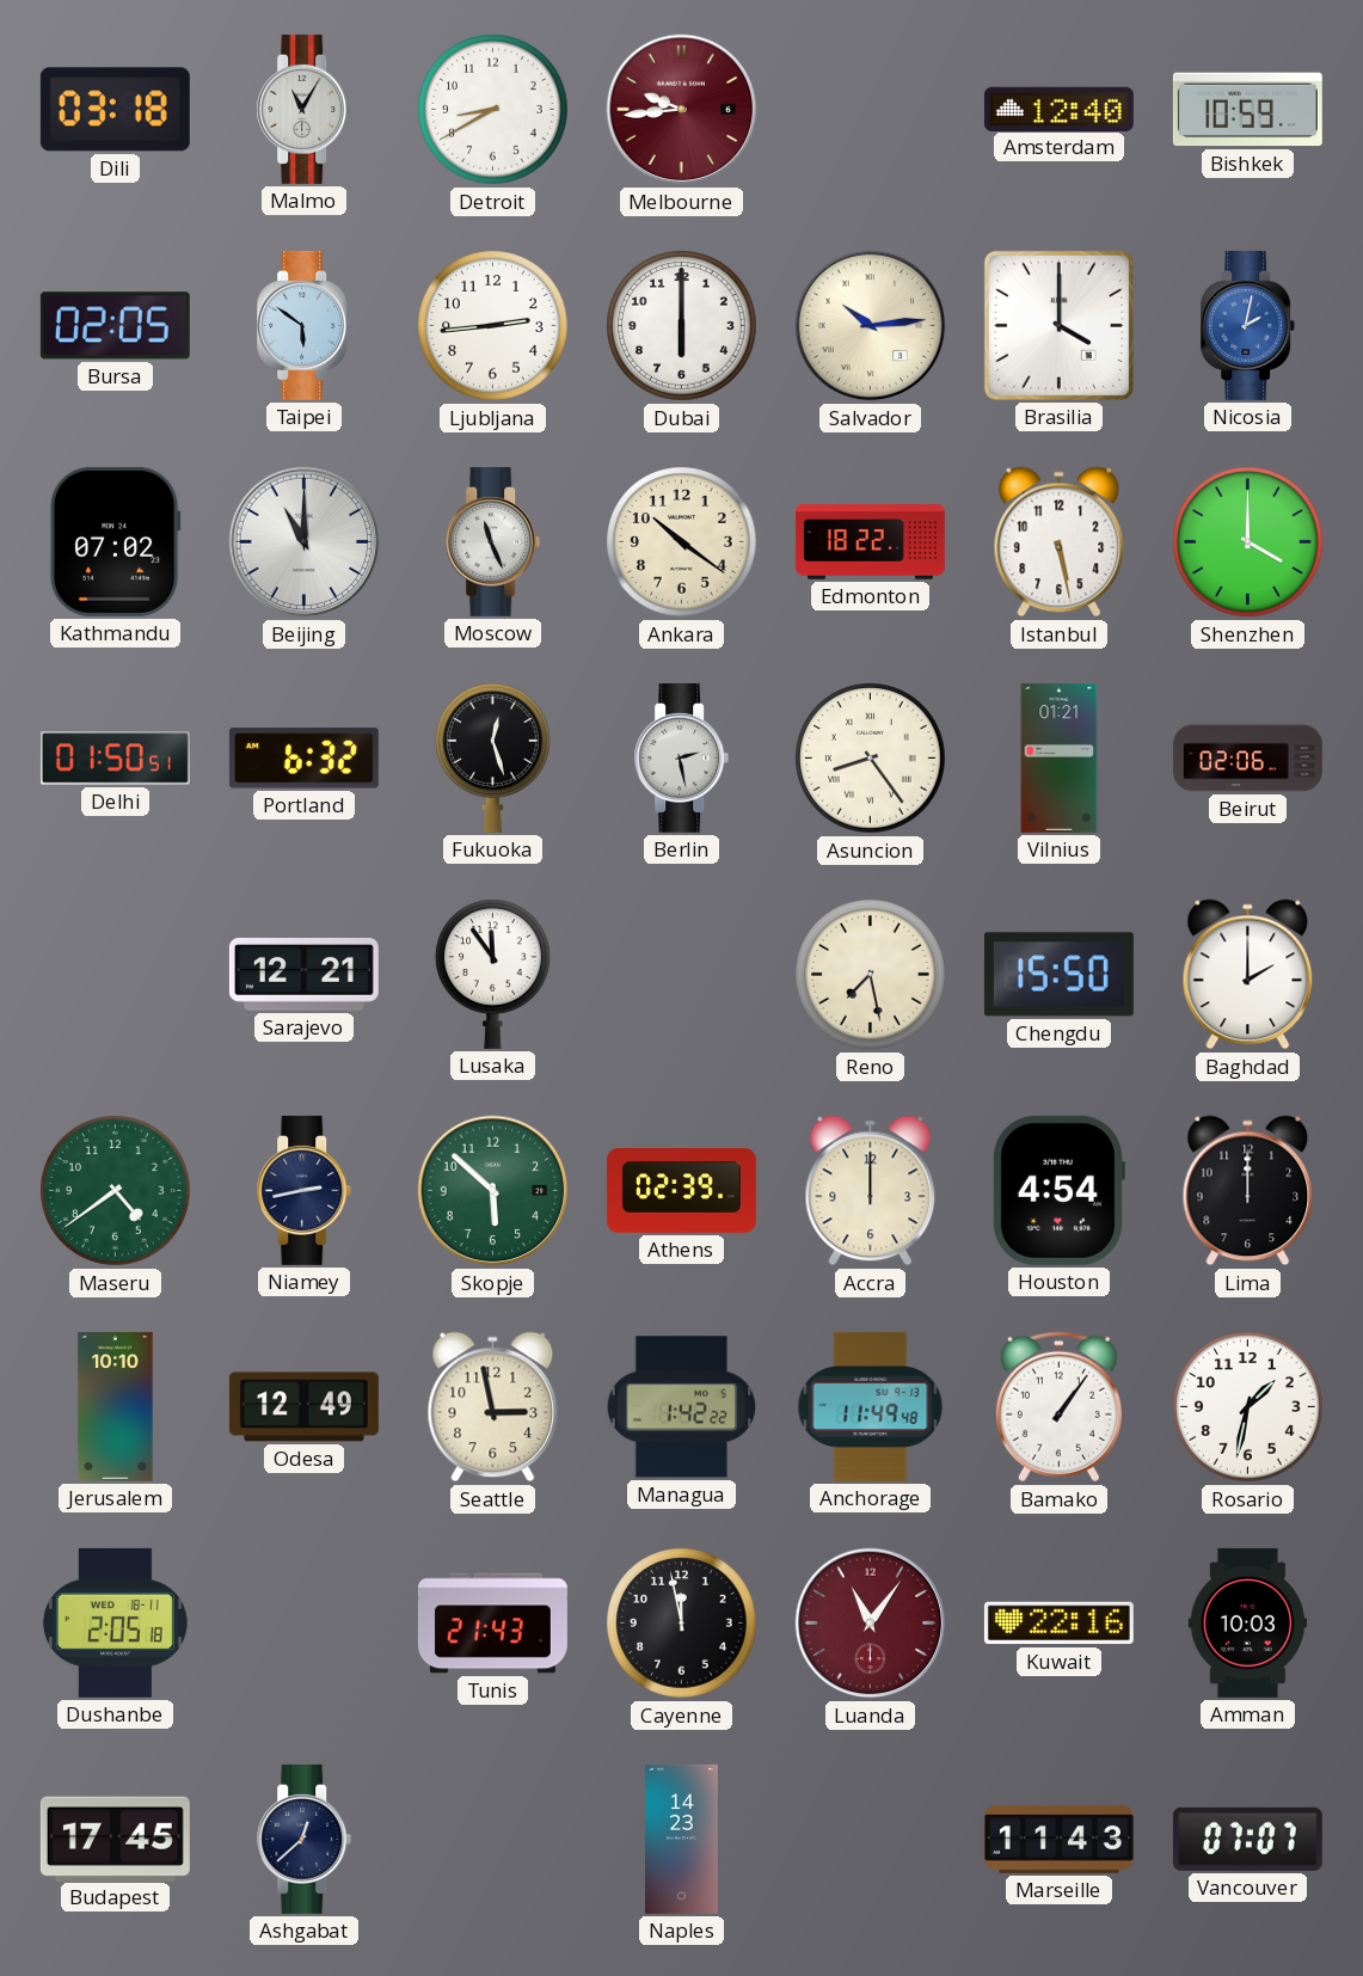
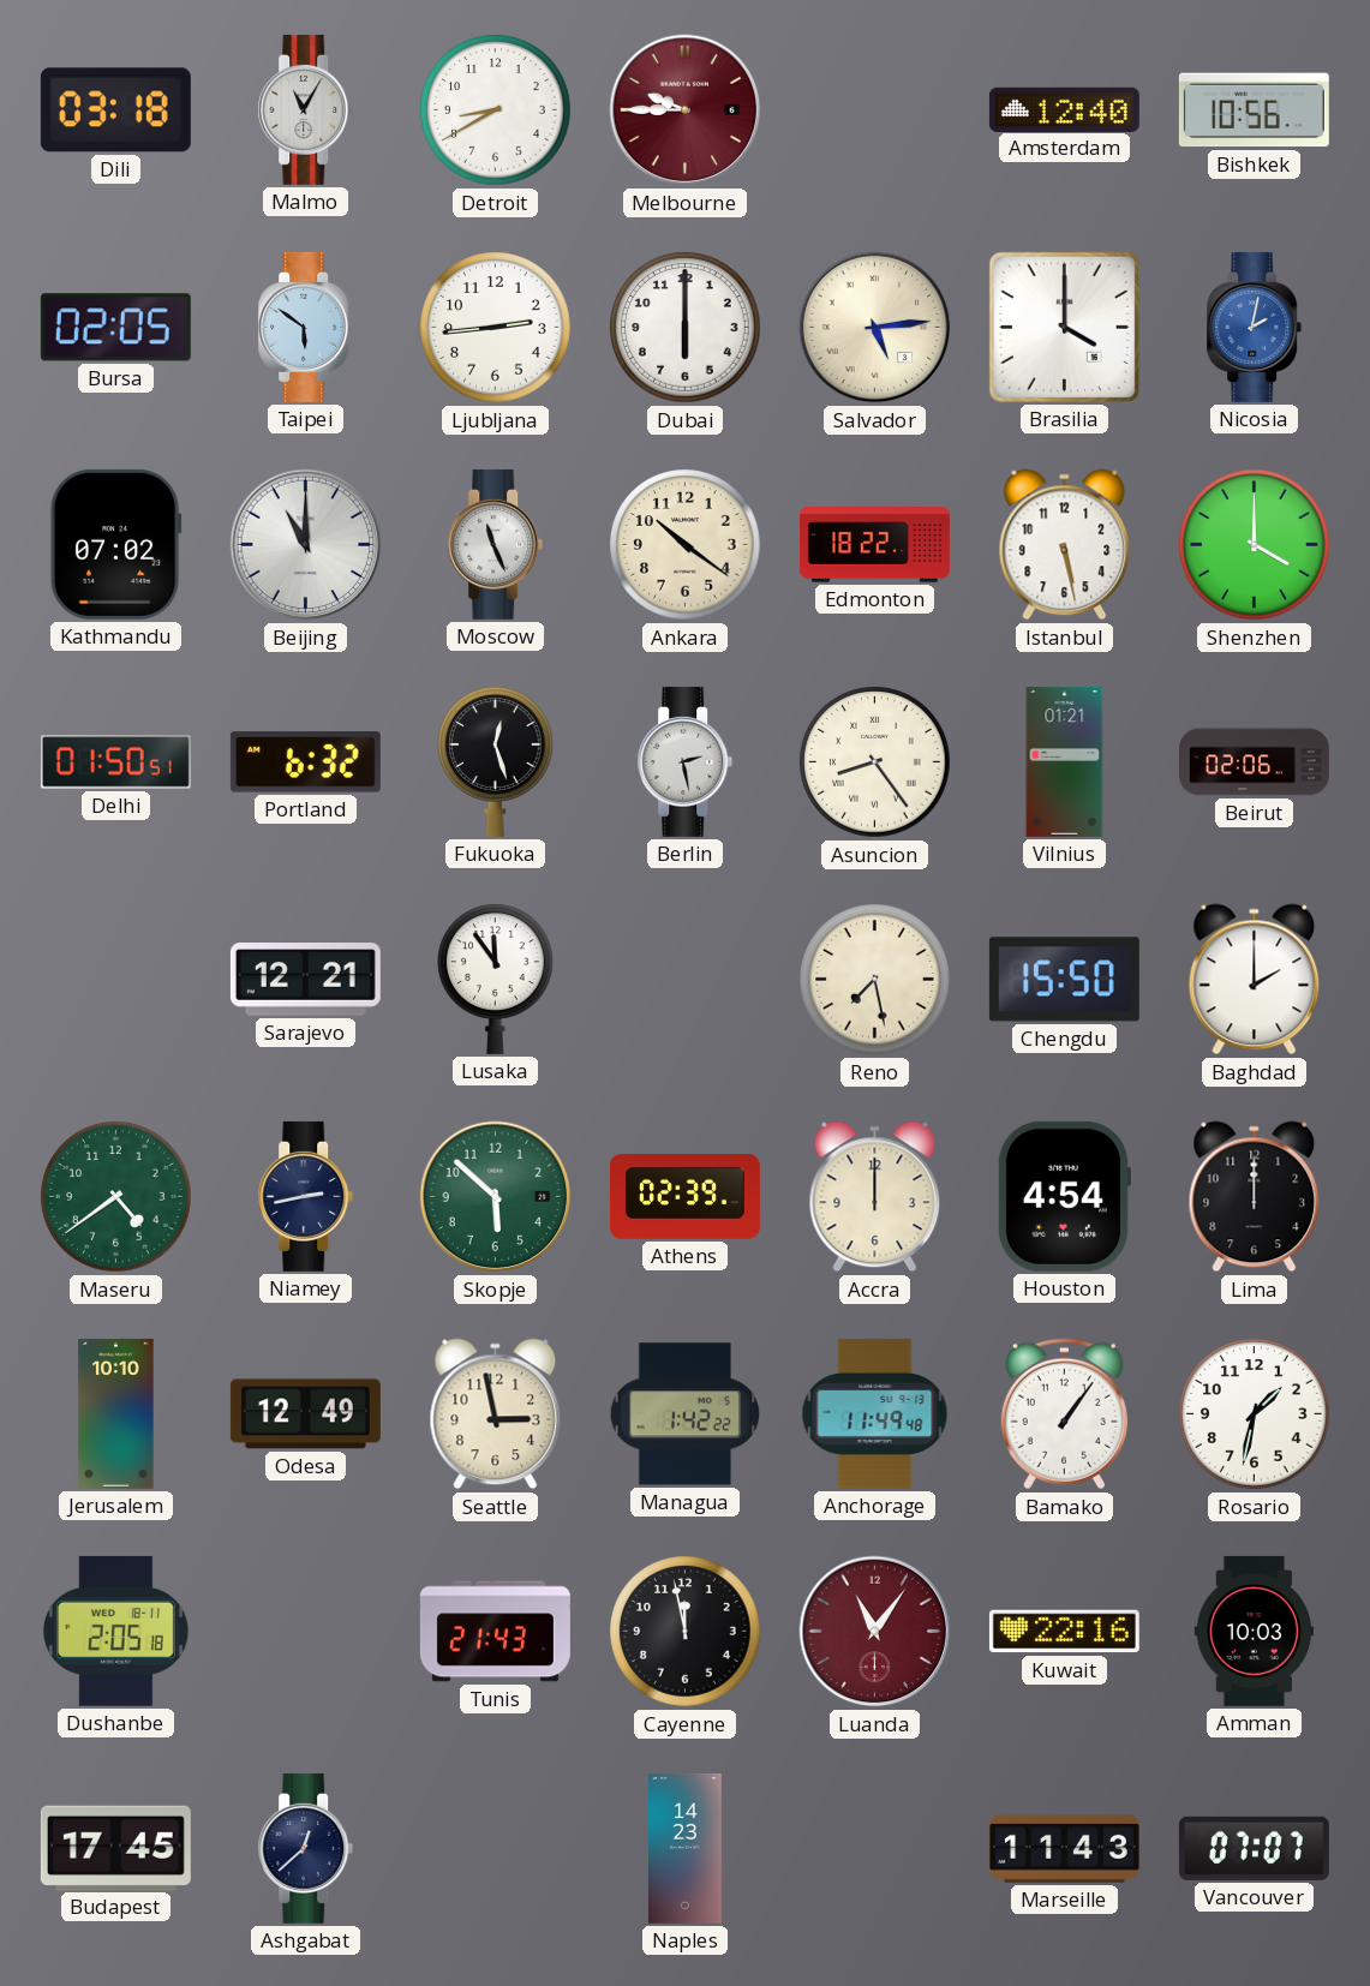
Melbourne: 9:44 -> 9:45 (686, 110)
Bishkek: 10:59 -> 10:56 (1254, 110)
Salvador: 10:14 -> 5:14 (875, 328)
